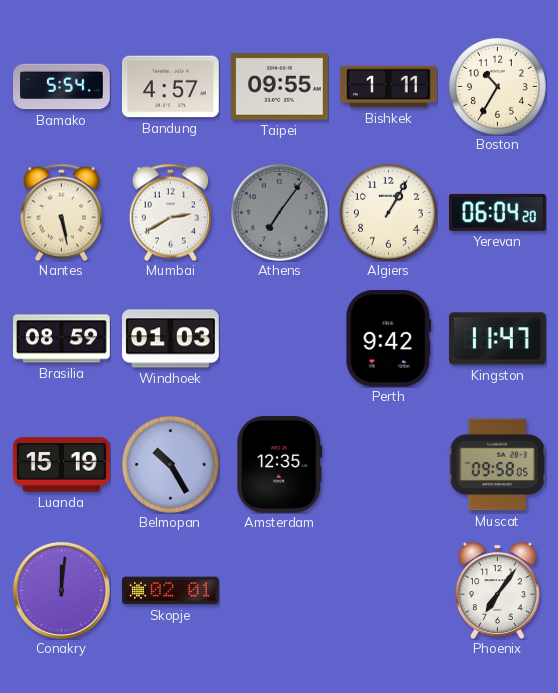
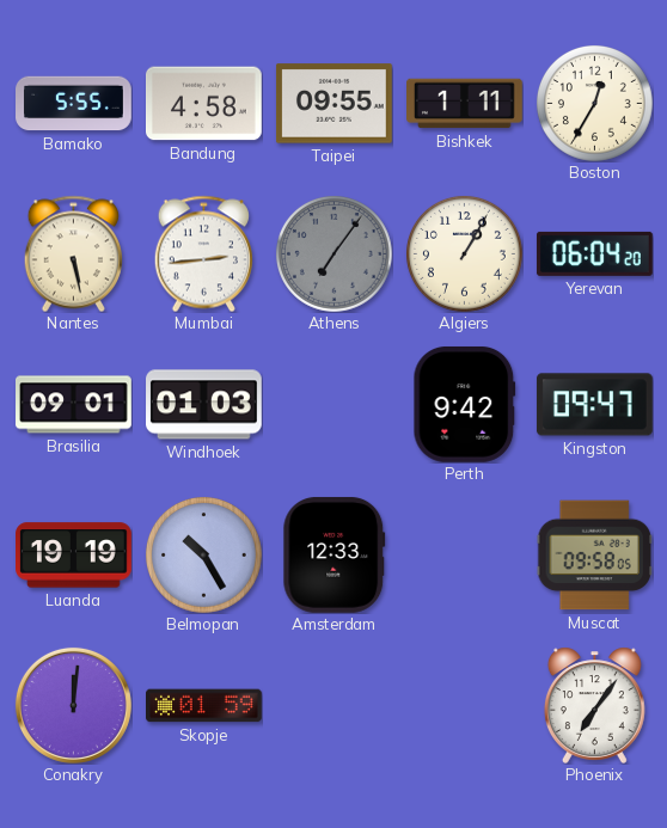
Bamako: 5:54 -> 5:55 (74, 104)
Bandung: 4:57 -> 4:58 (204, 104)
Boston: 10:35 -> 12:35 (594, 103)
Mumbai: 2:40 -> 2:44 (203, 253)
Brasilia: 08:59 -> 09:01 (74, 405)
Kingston: 11:47 -> 09:47 (594, 405)
Luanda: 15:19 -> 19:19 (74, 556)
Amsterdam: 12:35 -> 12:33 (335, 554)
Skopje: 02:01 -> 01:59 (204, 706)
